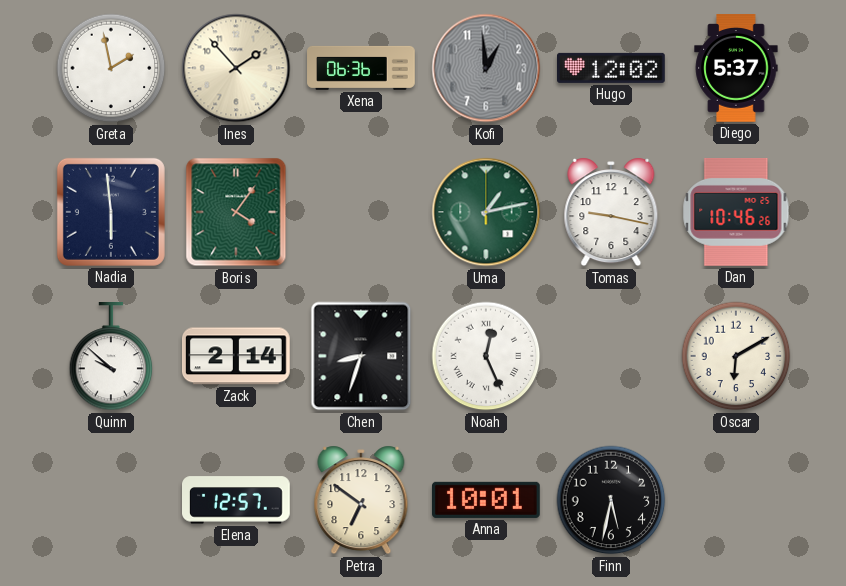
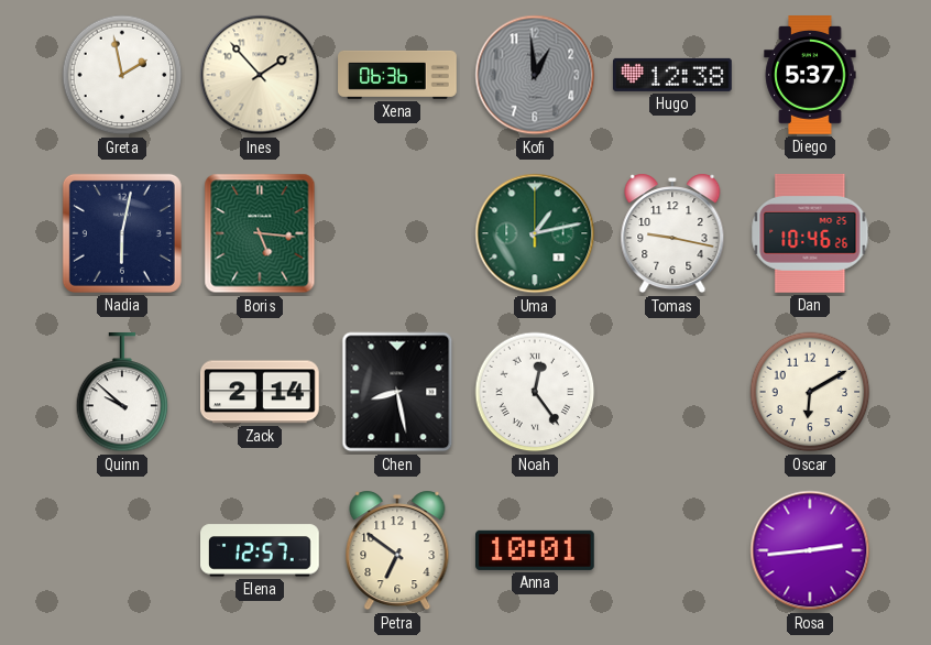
Hugo: 12:02 -> 12:38 (673, 75)
Nadia: 5:59 -> 6:02 (122, 233)
Boris: 4:06 -> 5:16 (260, 233)
Chen: 8:33 -> 8:28 (397, 392)
Noah: 12:26 -> 12:24 (535, 392)
Finn: 5:32 -> none (611, 500)
Rosa: none -> 2:44 (810, 550)
